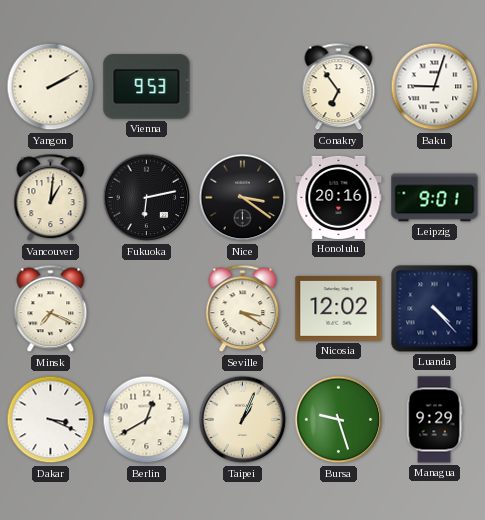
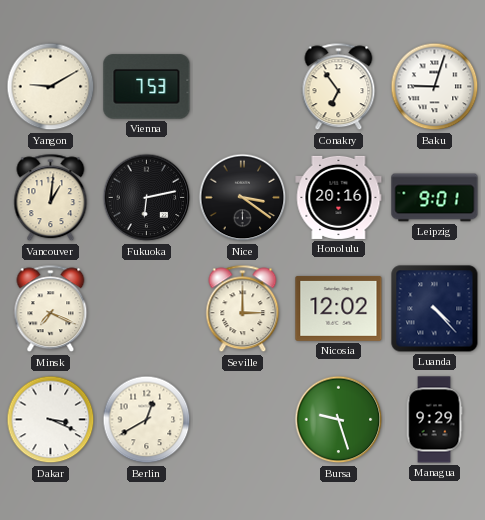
Yangon: 2:10 -> 9:10 (51, 87)
Vienna: 9:53 -> 7:53 (147, 87)
Seville: 3:20 -> 3:00 (243, 309)
Taipei: 1:04 -> none (243, 420)
